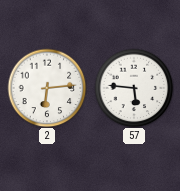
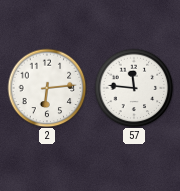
57: 5:46 -> 11:46 (134, 88)
